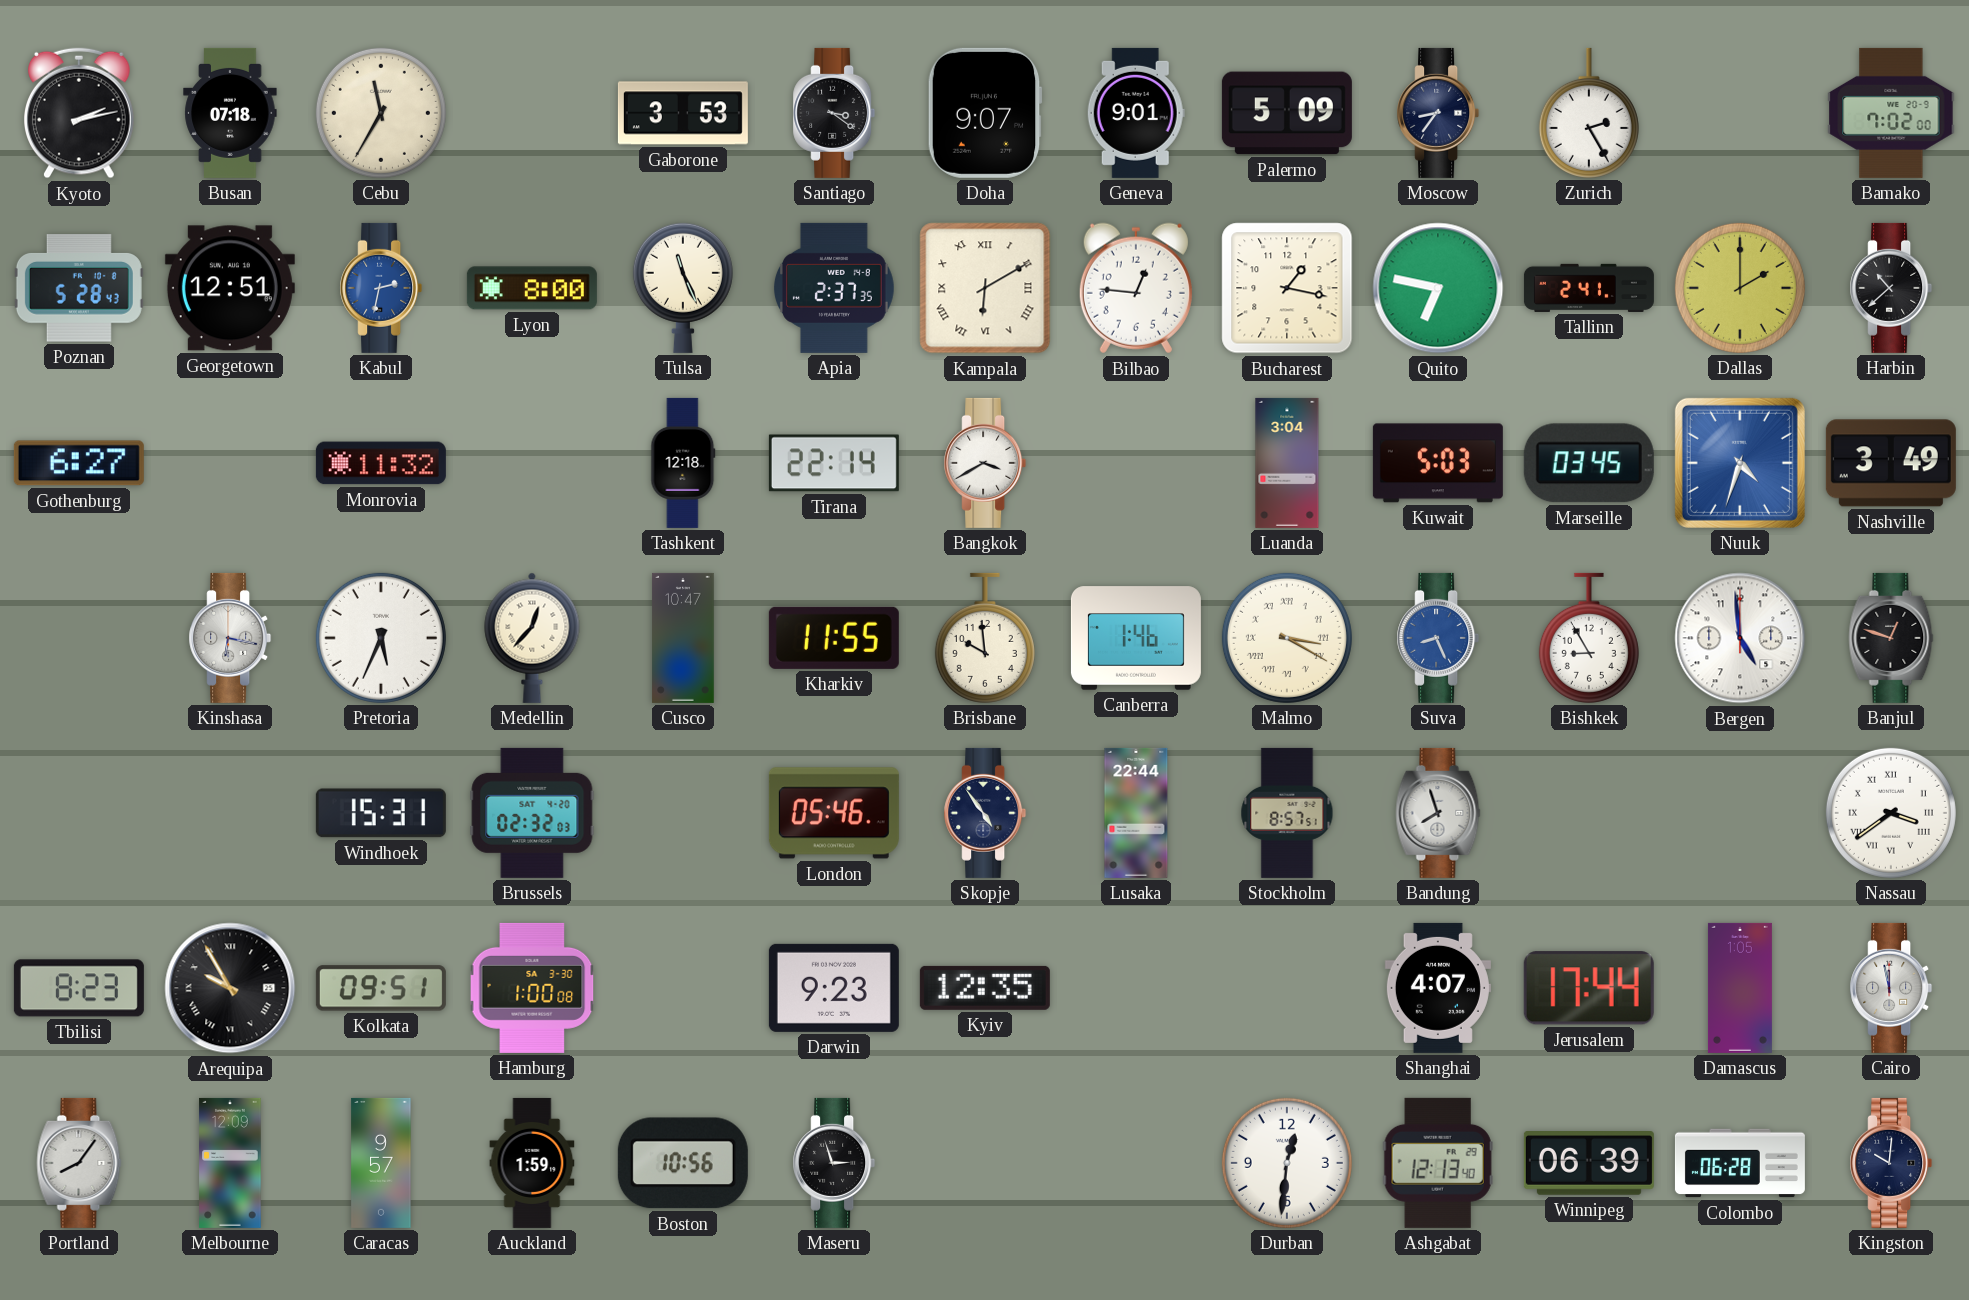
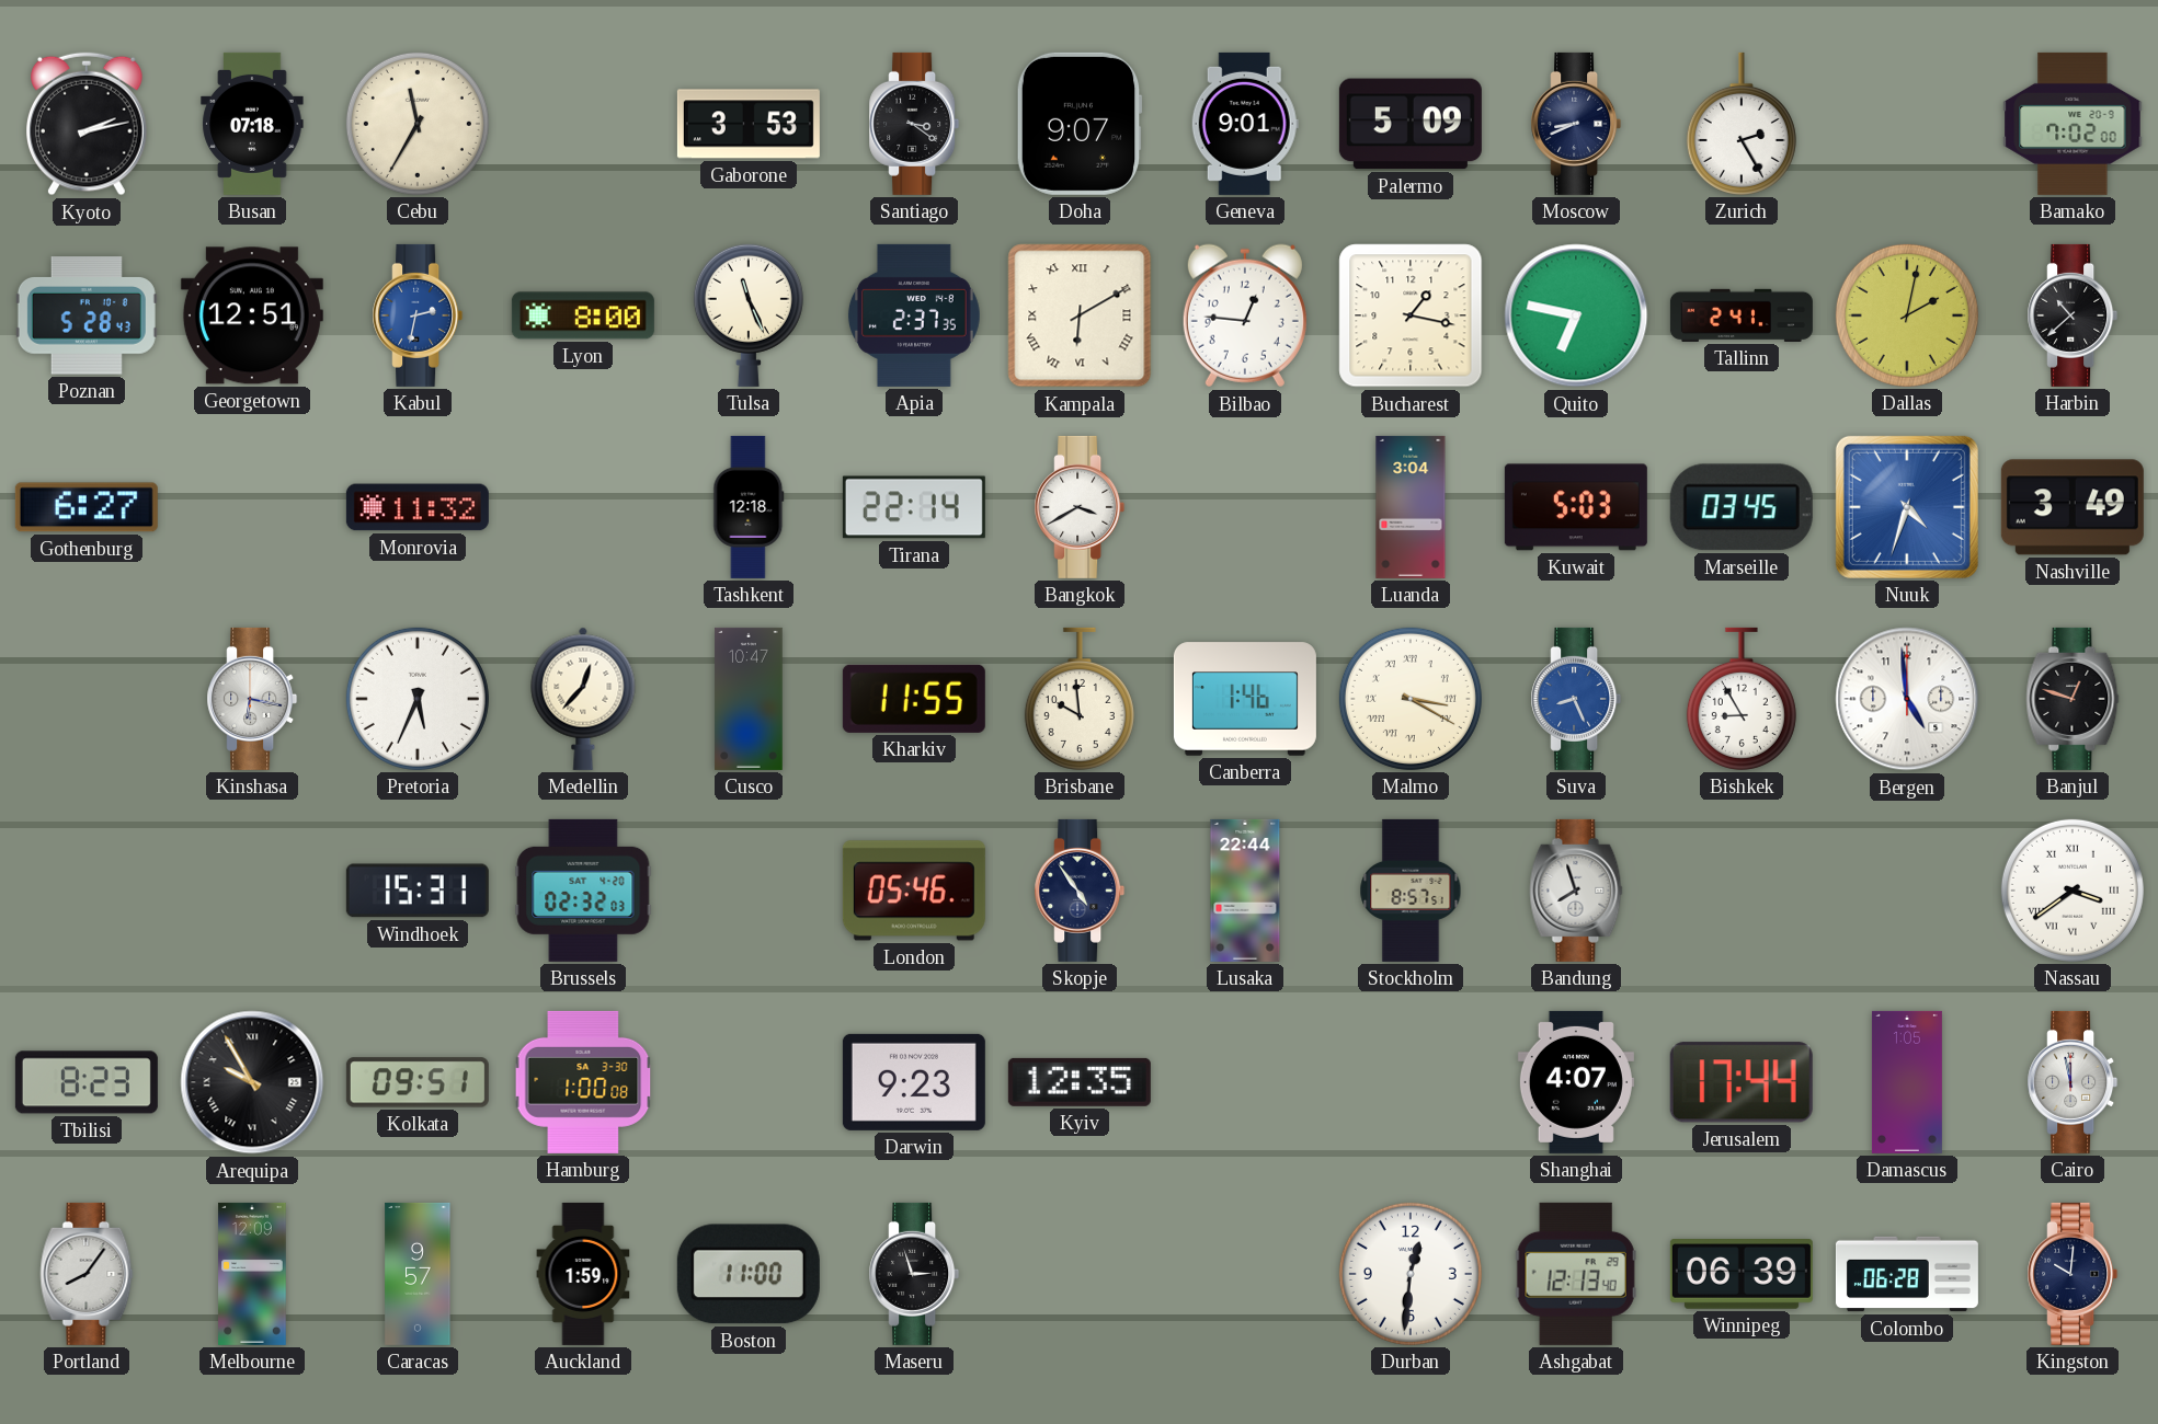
Moscow: 8:36 -> 8:41 (1576, 124)
Dallas: 2:00 -> 2:02 (1907, 315)
Boston: 10:56 -> 11:00 (749, 1274)
